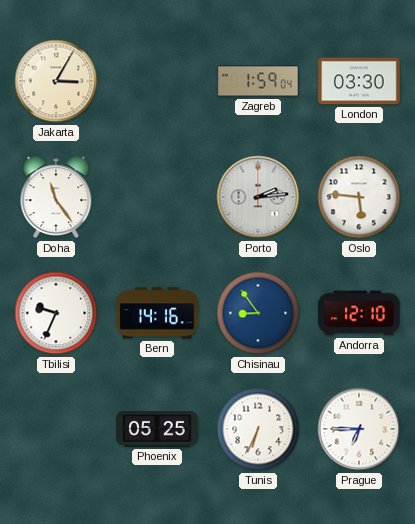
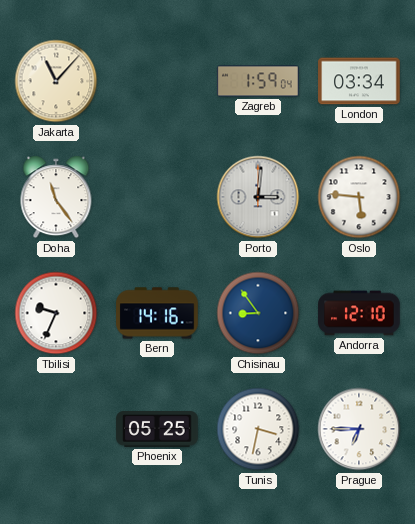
Jakarta: 3:05 -> 11:07 (56, 81)
London: 03:30 -> 03:34 (359, 81)
Porto: 2:14 -> 3:01 (258, 197)
Tunis: 6:34 -> 3:32 (258, 429)
